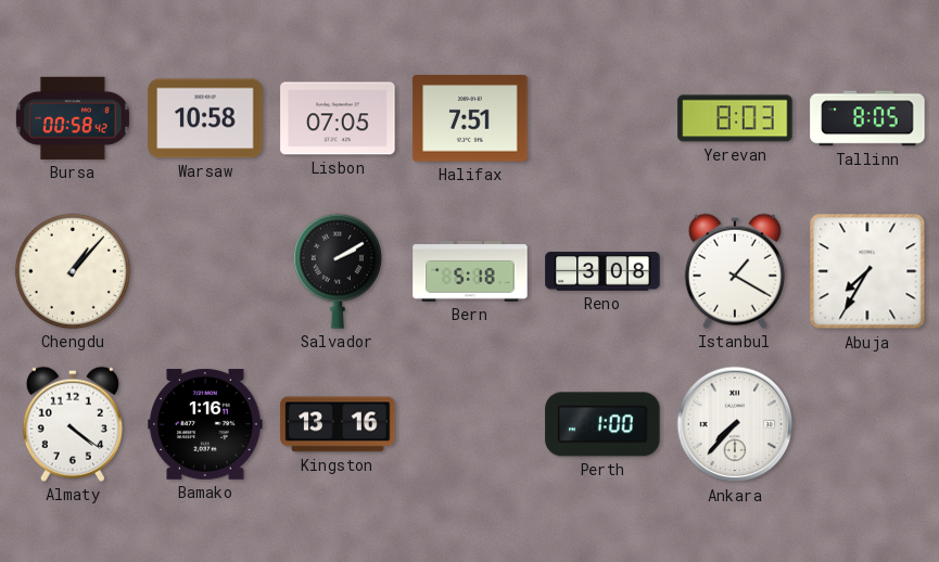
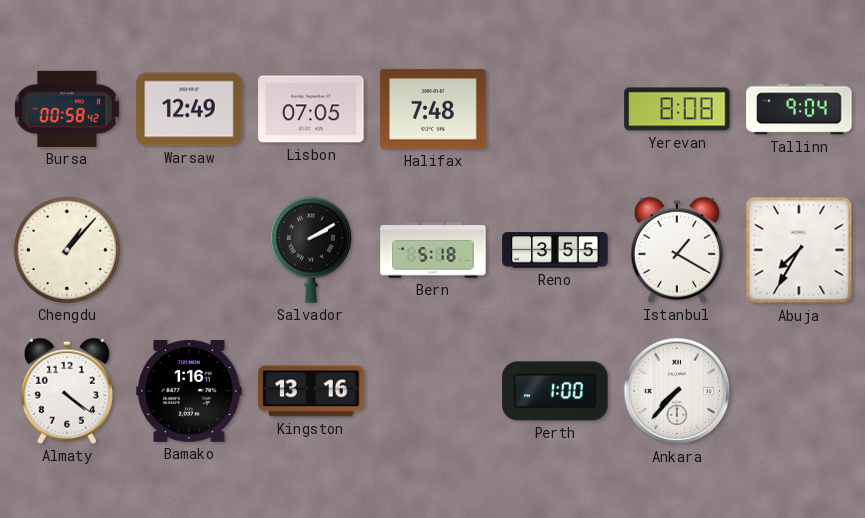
Warsaw: 10:58 -> 12:49 (189, 109)
Halifax: 7:51 -> 7:48 (433, 109)
Yerevan: 8:03 -> 8:08 (677, 109)
Tallinn: 8:05 -> 9:04 (799, 109)
Reno: 3:08 -> 3:55 (555, 250)
